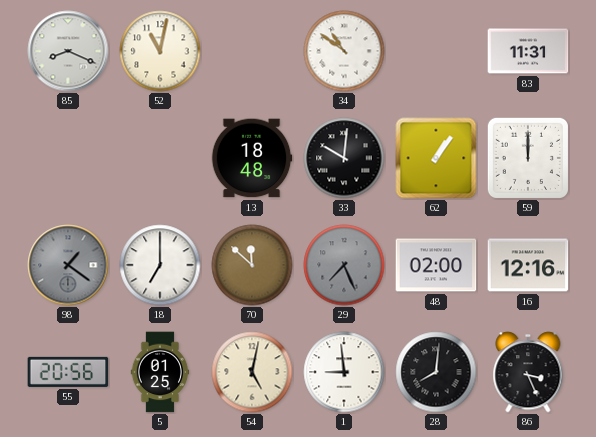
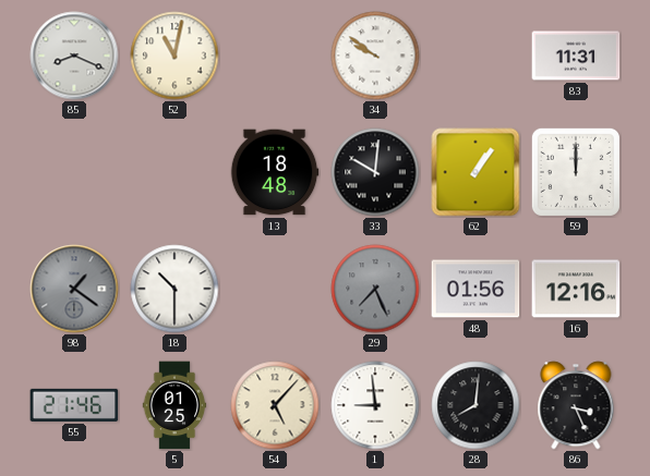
34: 10:51 -> 9:51 (375, 56)
18: 7:00 -> 10:30 (174, 289)
70: 11:52 -> none (252, 265)
48: 02:00 -> 01:56 (476, 289)
55: 20:56 -> 21:46 (74, 405)
54: 5:02 -> 5:07 (275, 405)
